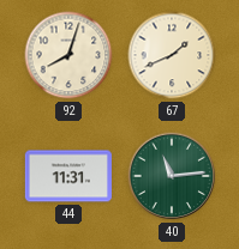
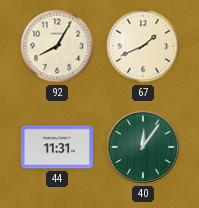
92: 8:03 -> 8:05 (57, 46)
40: 11:14 -> 12:06 (143, 147)
